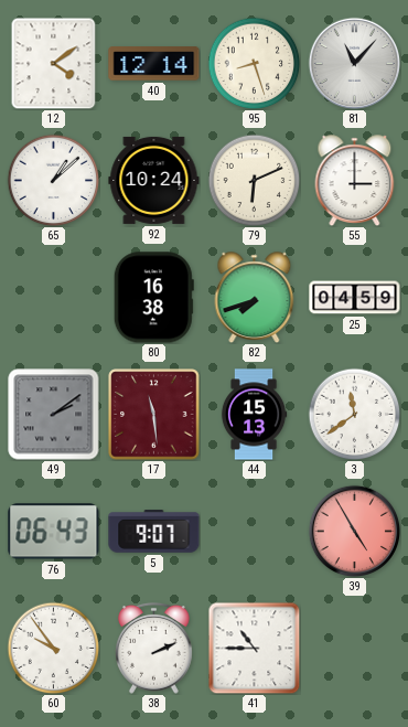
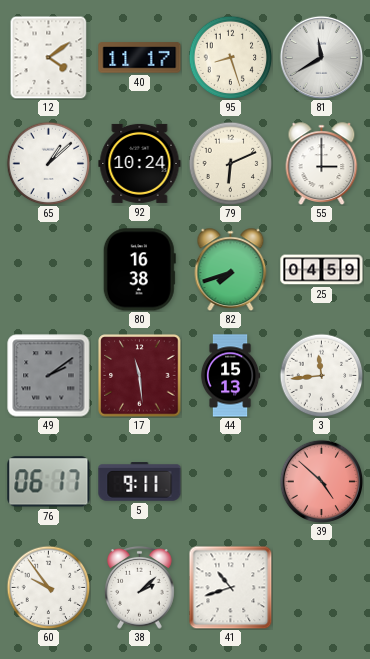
40: 12:14 -> 11:17 (140, 58)
81: 11:07 -> 11:40 (321, 57)
3: 11:39 -> 11:44 (321, 375)
76: 06:43 -> 06:17 (49, 482)
5: 9:07 -> 9:11 (140, 482)
39: 4:55 -> 4:52 (321, 481)
38: 2:11 -> 2:08 (140, 587)
41: 10:45 -> 10:42 (230, 587)
